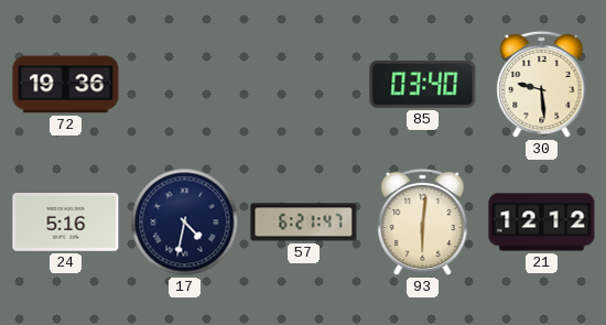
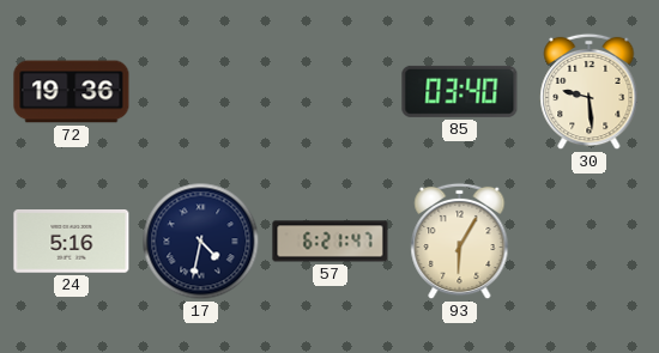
93: 6:01 -> 6:05 (460, 242)
21: 12:12 -> none (542, 223)
